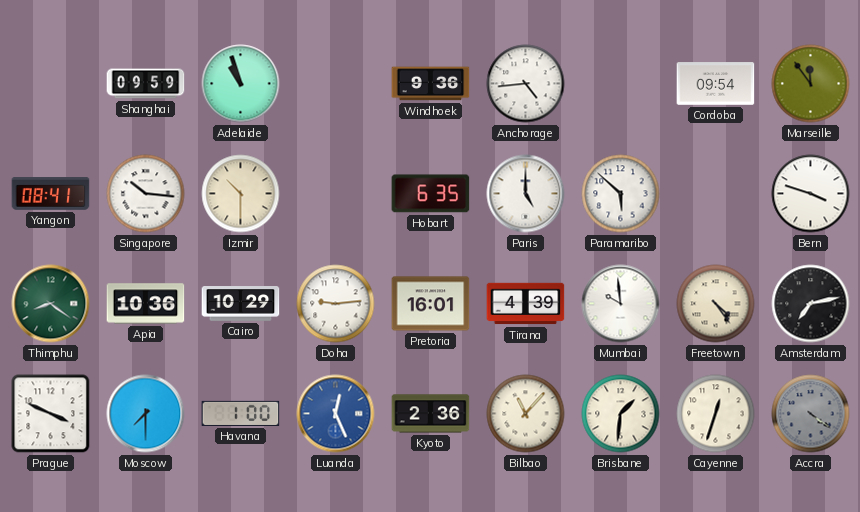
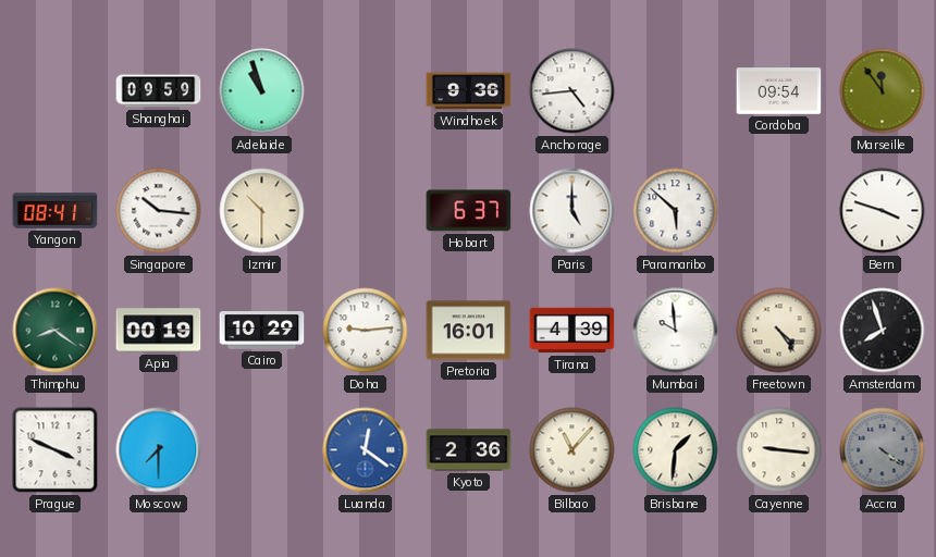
Hobart: 6:35 -> 6:37 (469, 211)
Apia: 10:36 -> 00:19 (159, 331)
Amsterdam: 7:13 -> 7:57 (883, 331)
Havana: 1:00 -> none (241, 413)
Luanda: 12:26 -> 12:21 (366, 450)
Cayenne: 12:33 -> 9:16 (779, 450)
